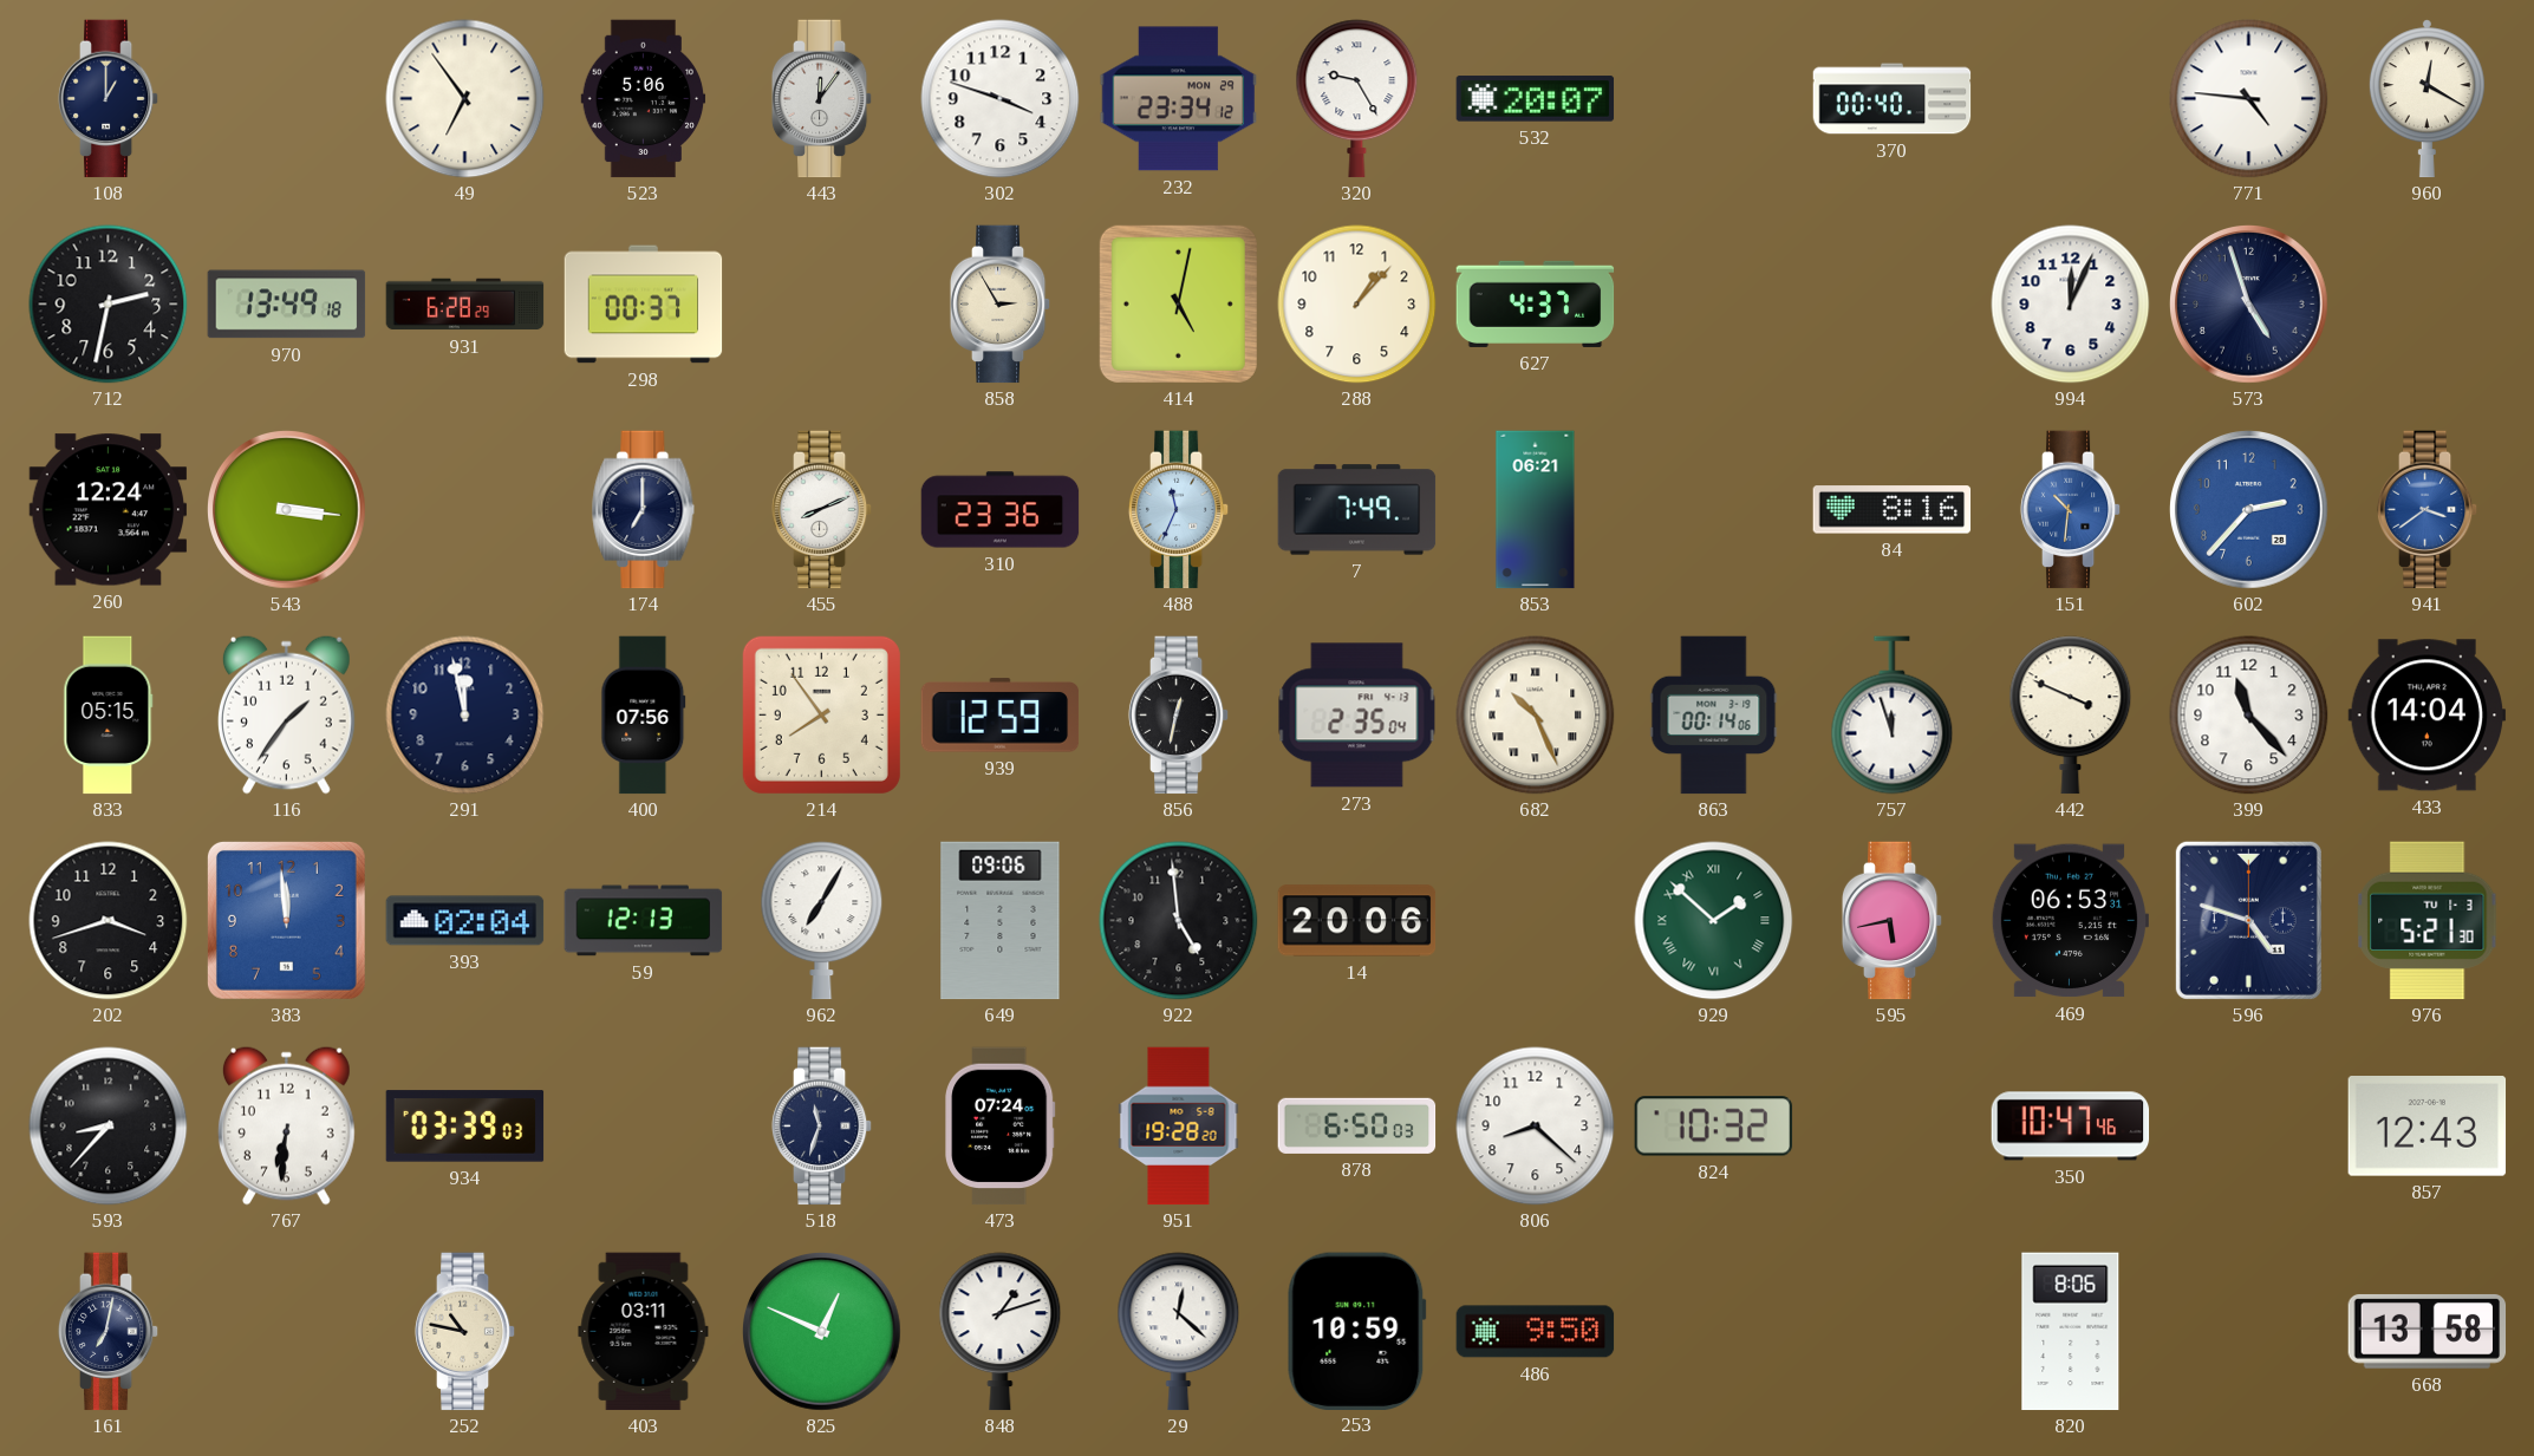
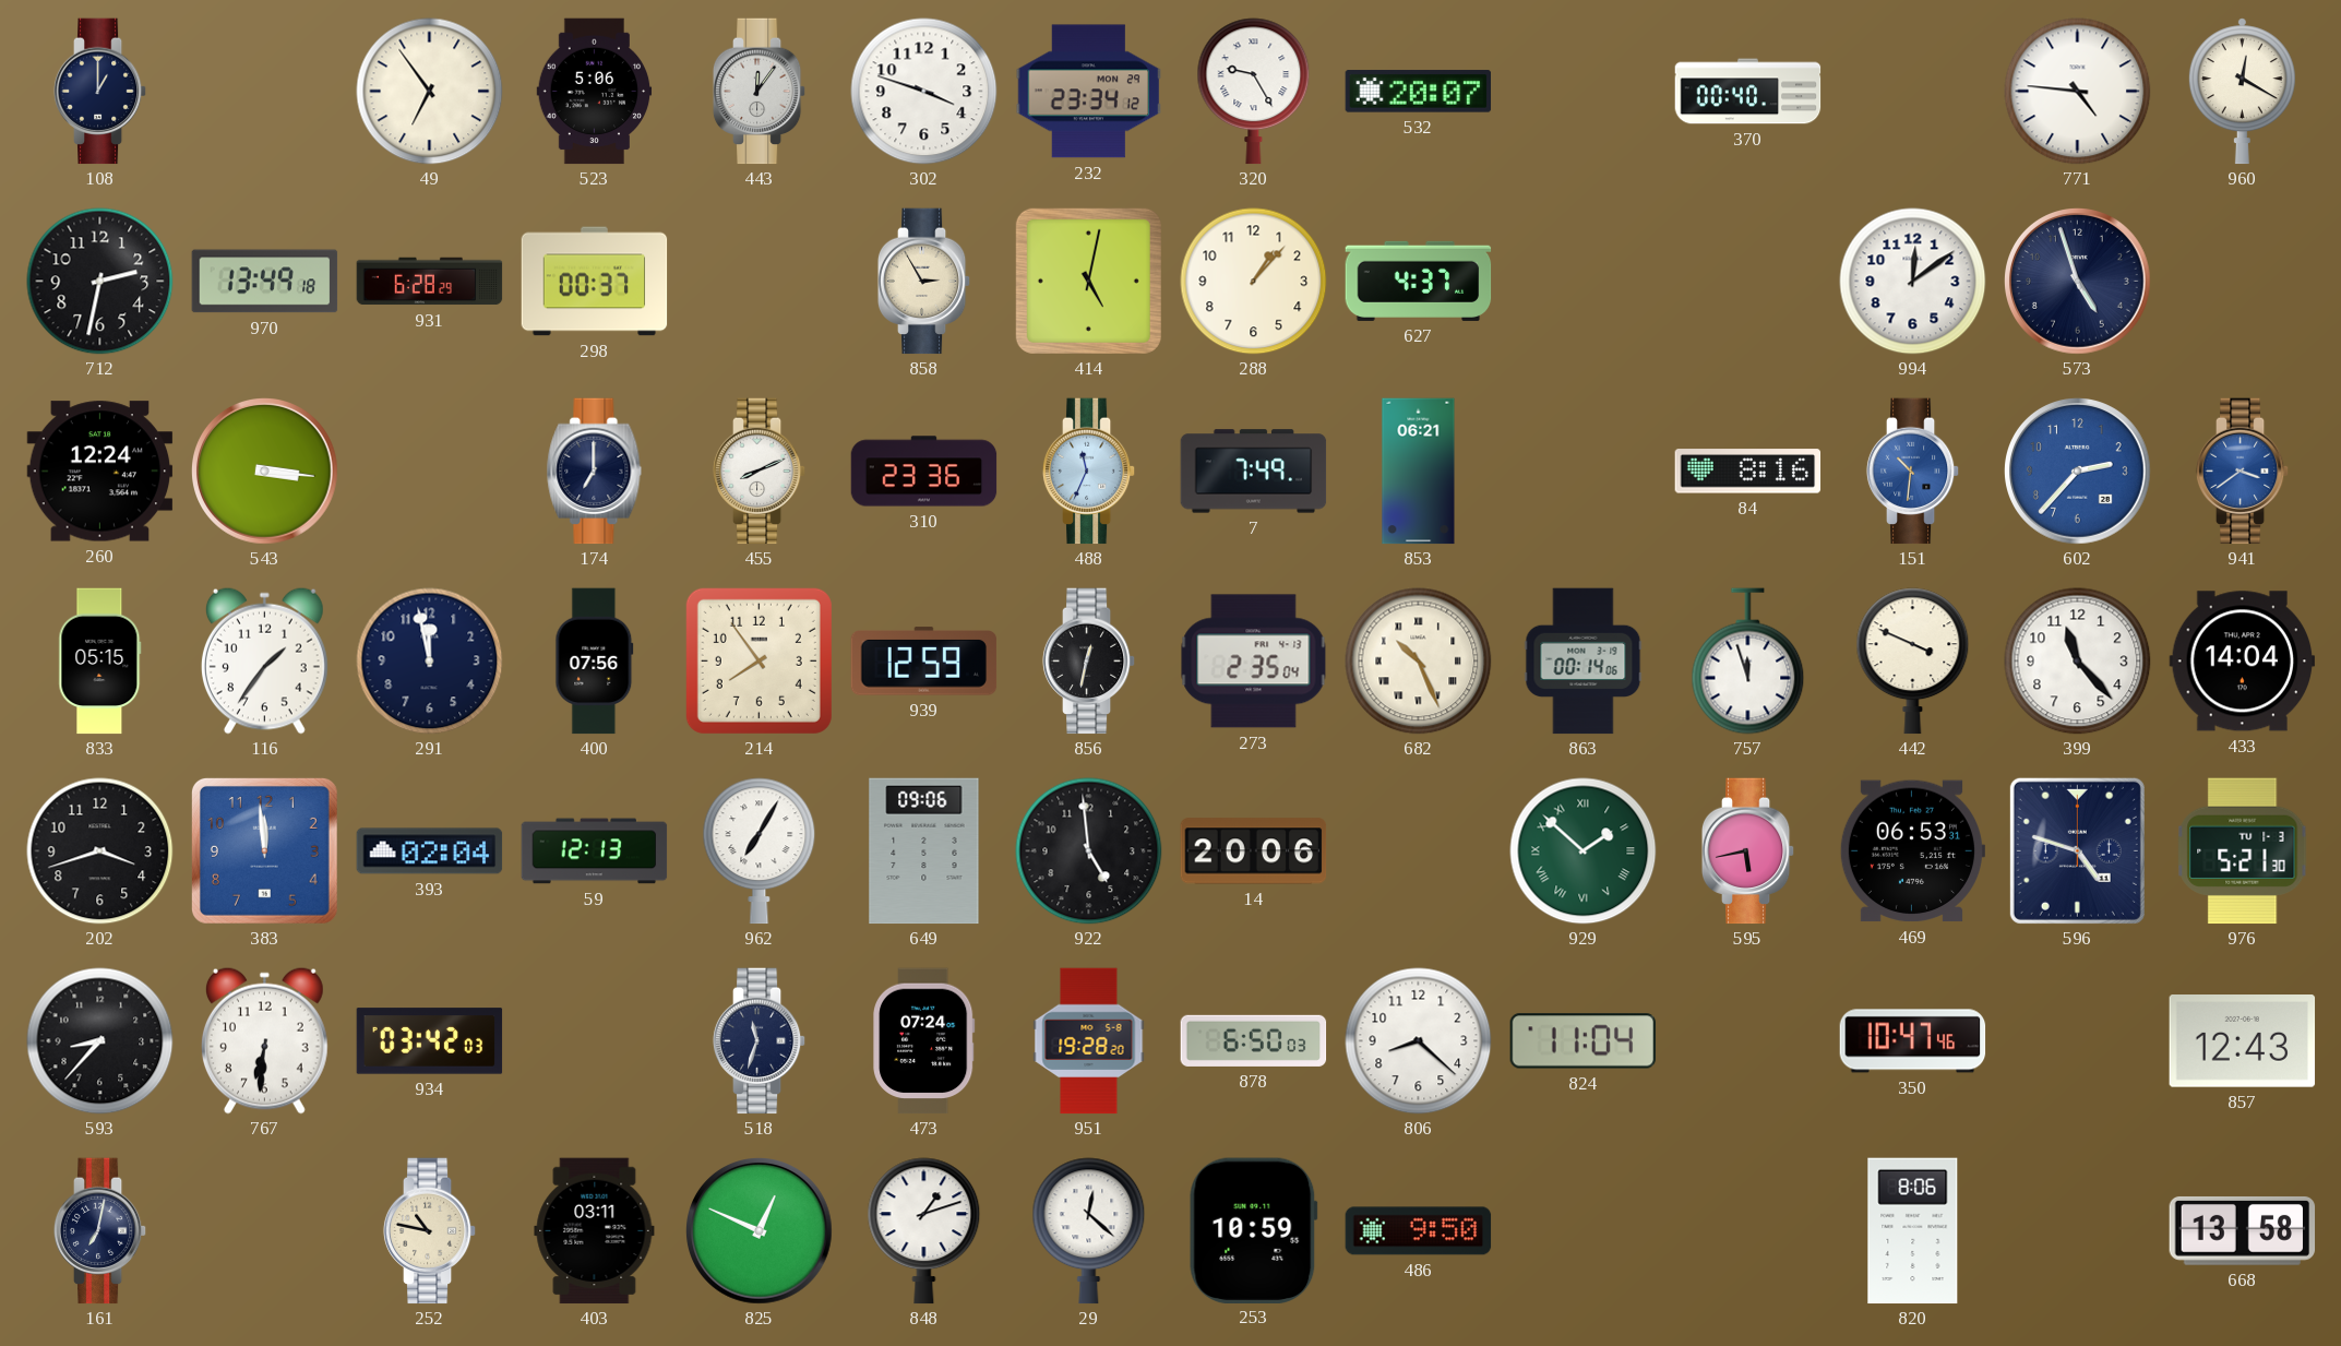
994: 12:04 -> 12:09 (1913, 282)
934: 03:39 -> 03:42 (430, 1041)
824: 10:32 -> 11:04 (1584, 1041)
